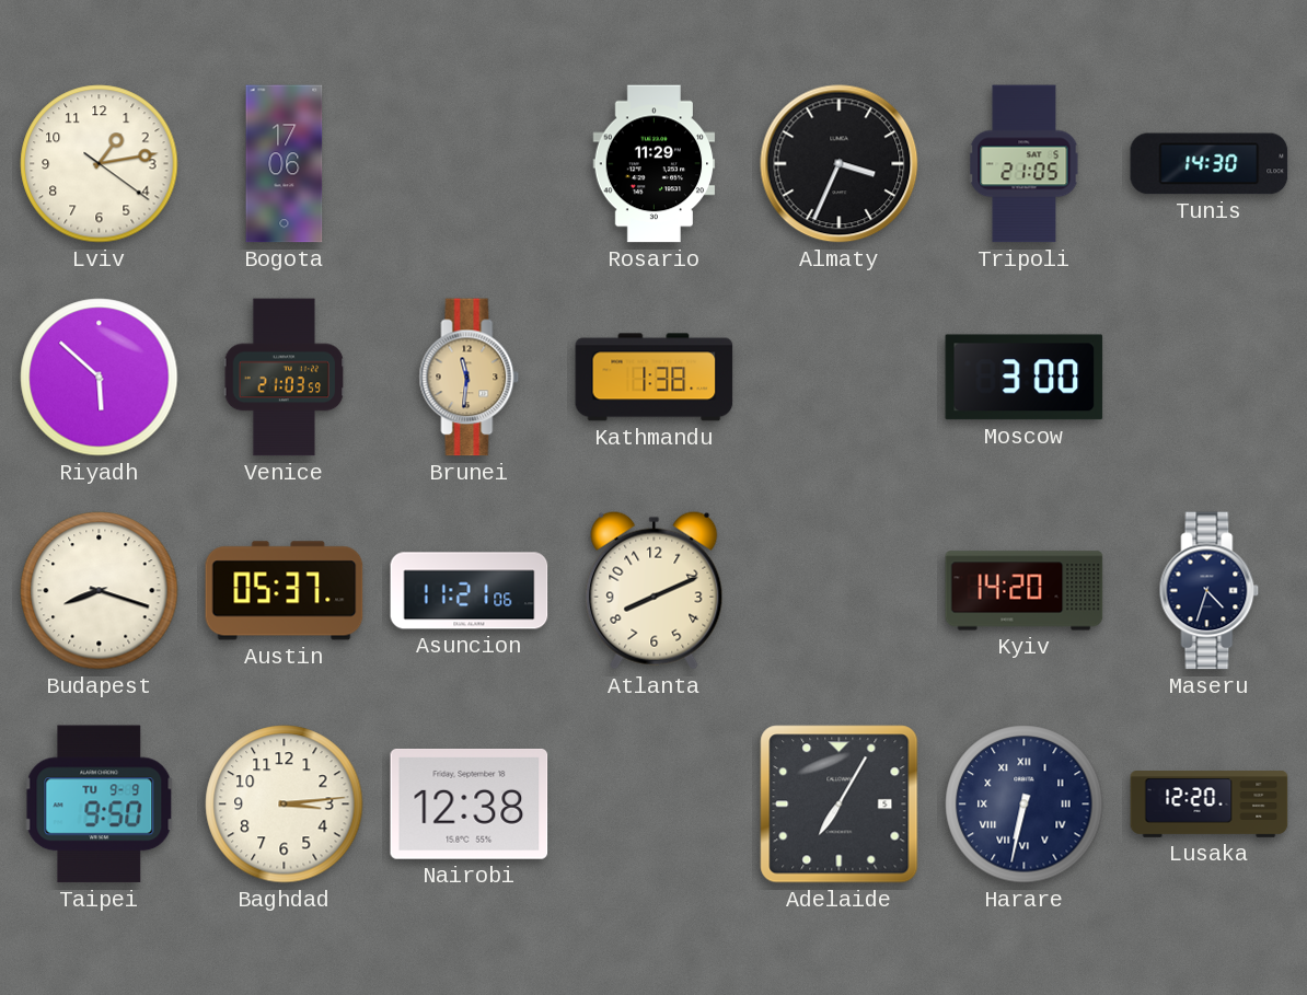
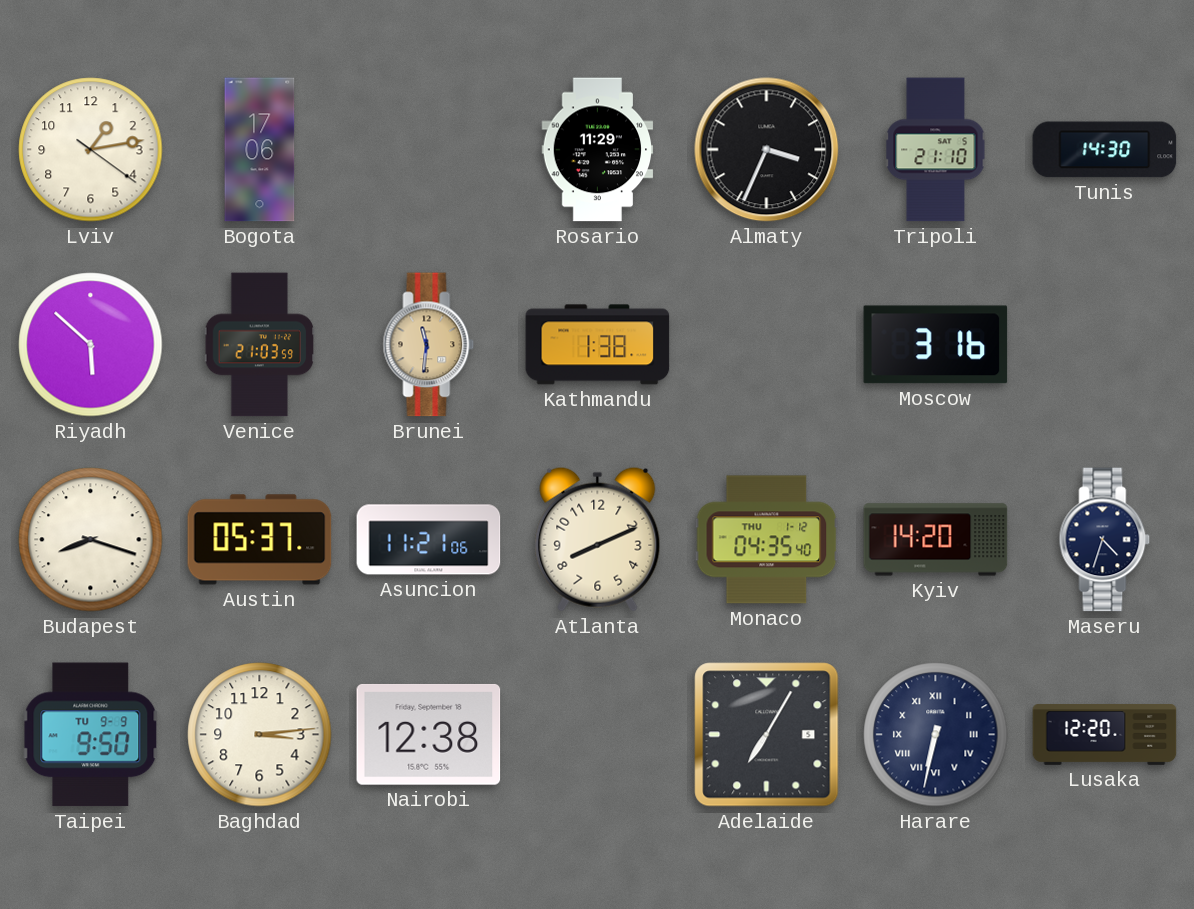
Tripoli: 21:05 -> 21:10 (936, 150)
Moscow: 3:00 -> 3:16 (936, 345)
Monaco: none -> 04:35 (767, 540)
